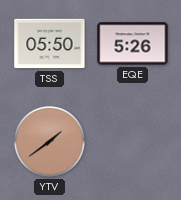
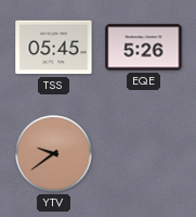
TSS: 05:50 -> 05:45 (54, 48)
YTV: 1:39 -> 9:39 (54, 154)
